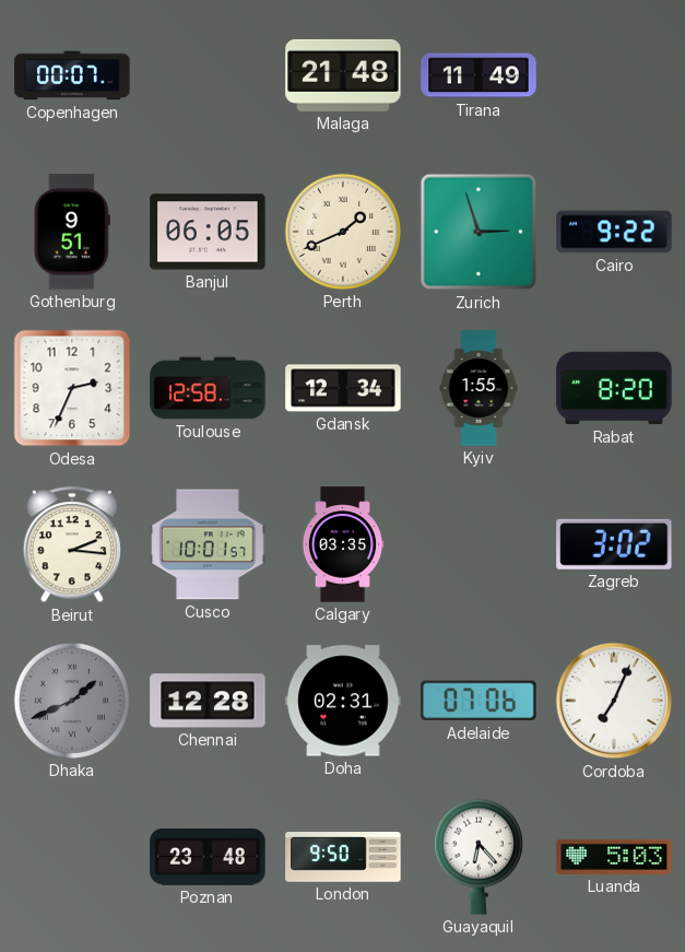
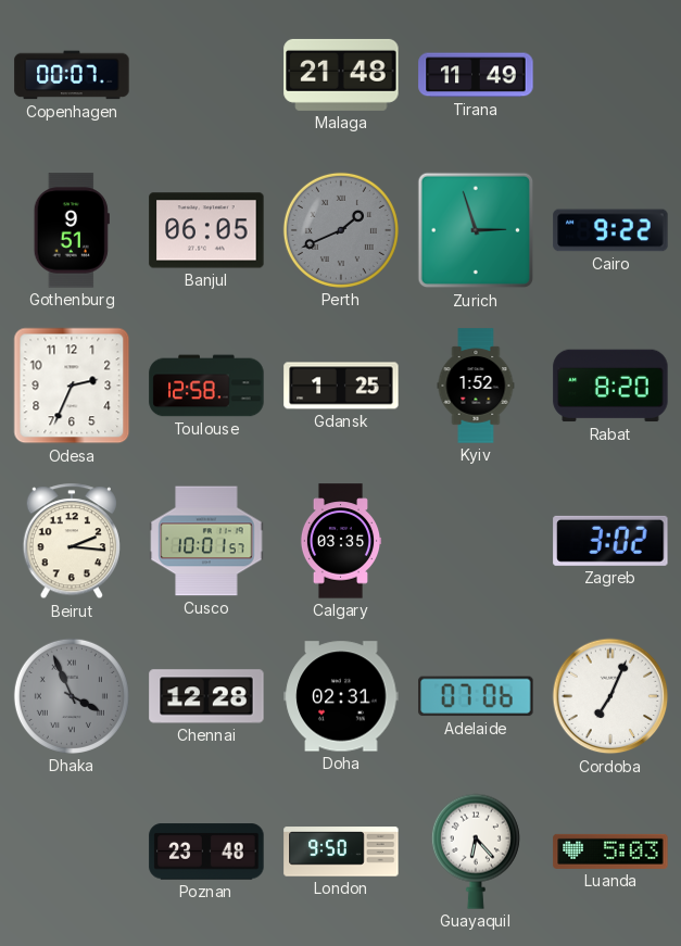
Perth dial: cream -> grey (341, 230)
Gdansk: 12:34 -> 1:25 (341, 386)
Kyiv: 1:55 -> 1:52 (476, 386)
Dhaka: 1:41 -> 3:56 (72, 696)
